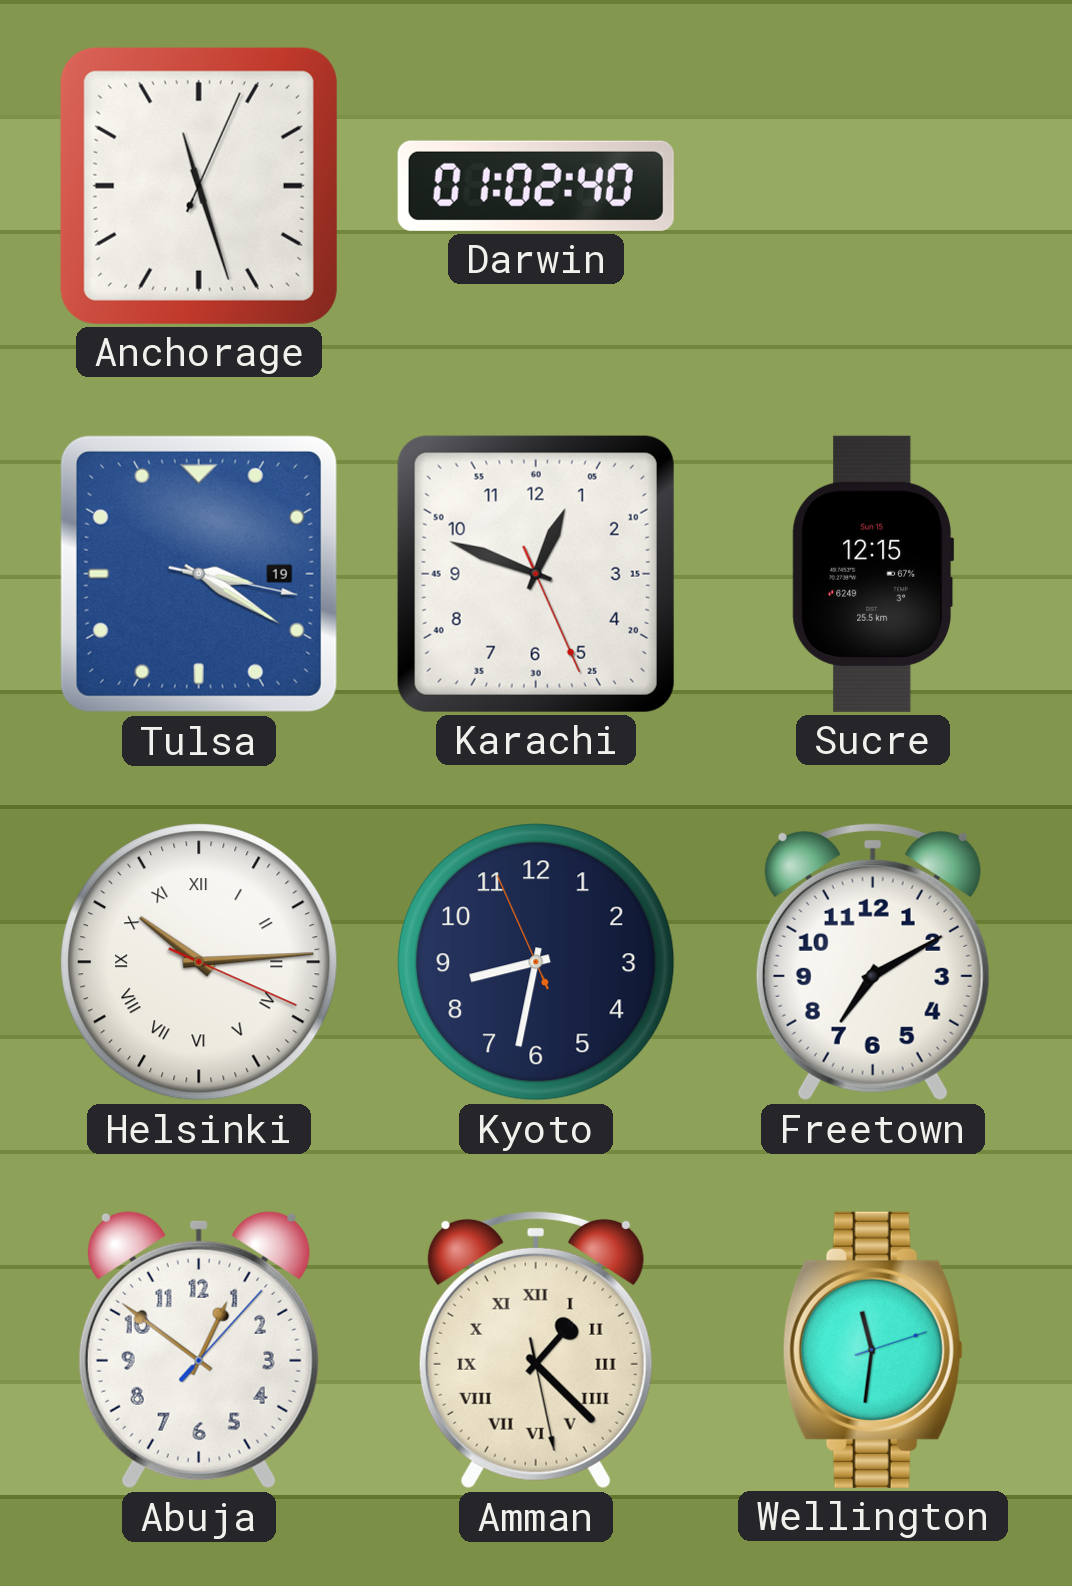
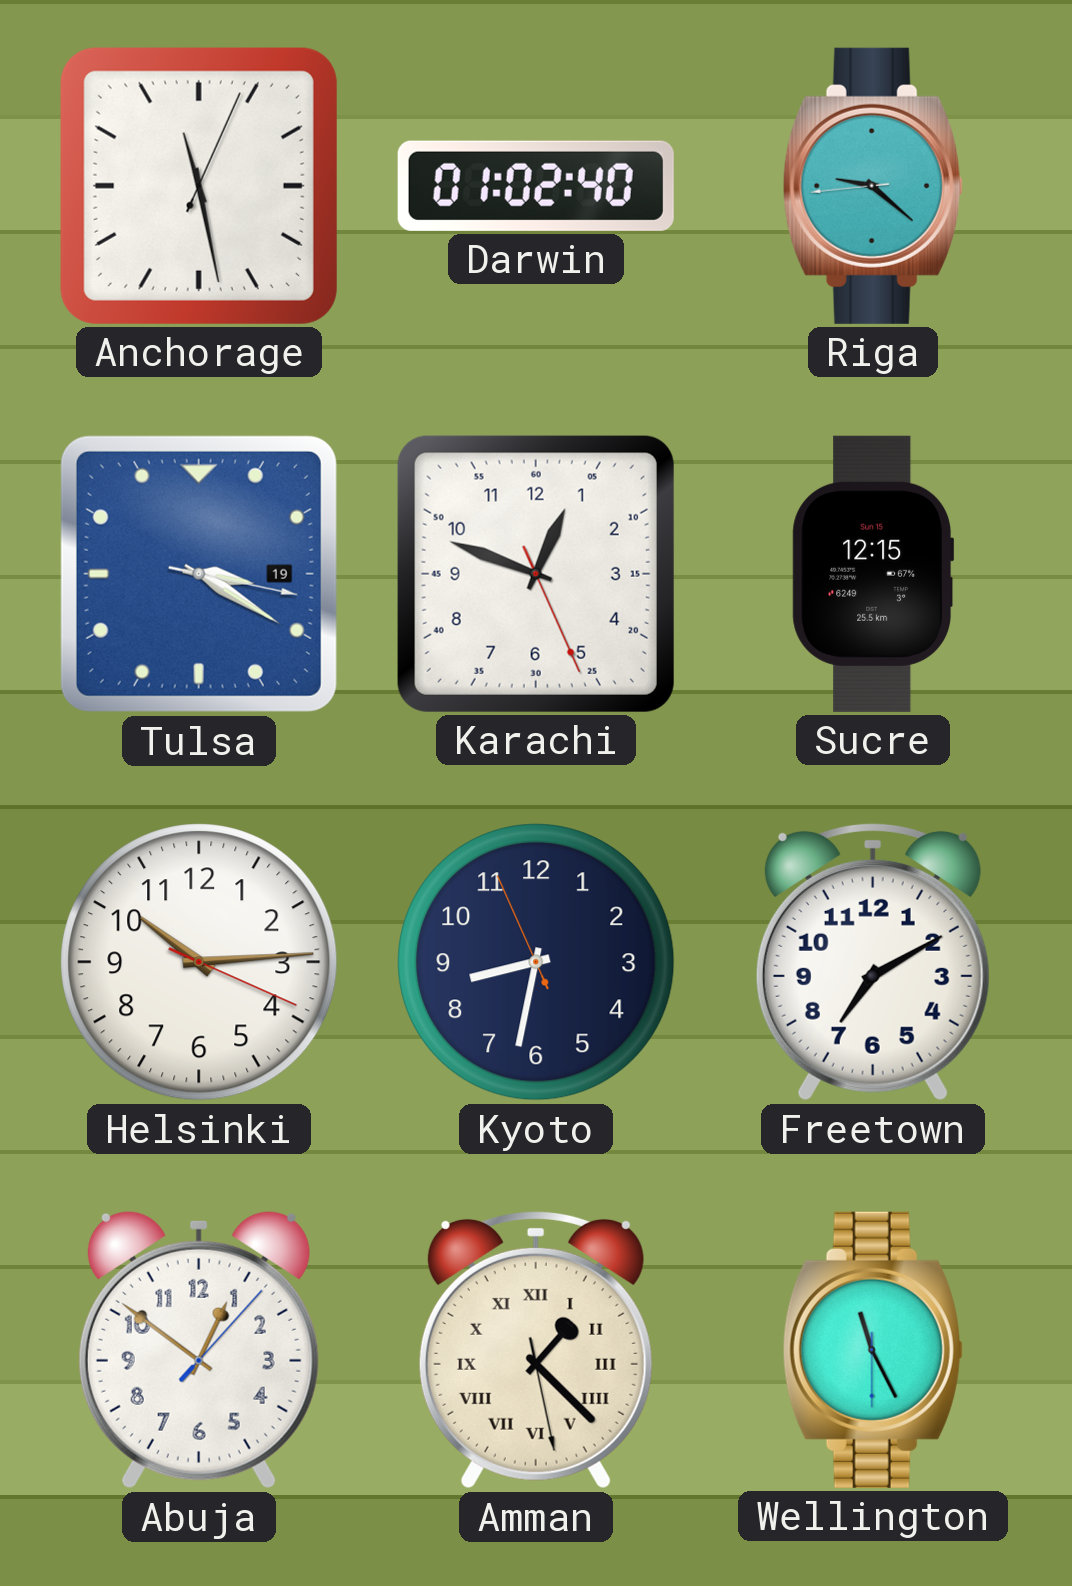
Anchorage: 11:27 -> 11:28 (199, 186)
Riga: none -> 9:21 (873, 186)
Helsinki numerals: Roman -> Arabic (199, 962)
Wellington: 11:31 -> 11:25 (873, 1350)
